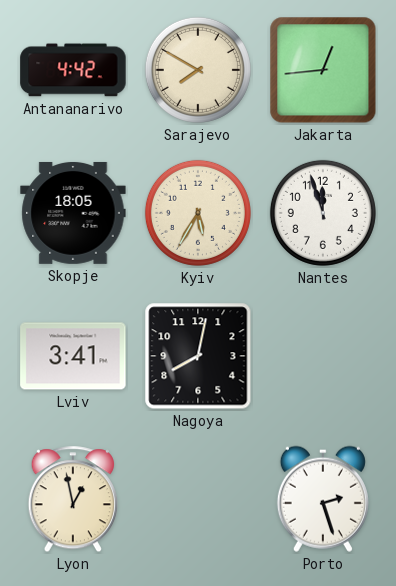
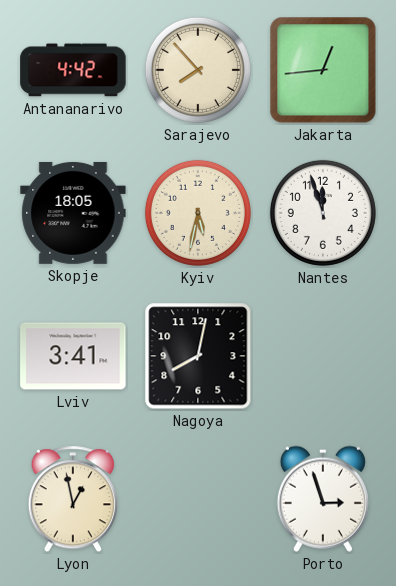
Sarajevo: 7:50 -> 7:53 (198, 70)
Kyiv: 5:35 -> 5:32 (198, 213)
Porto: 2:27 -> 2:57 (323, 499)
